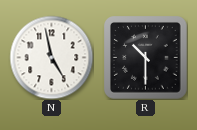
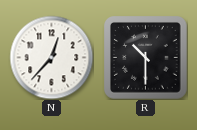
N: 4:58 -> 12:37 (51, 57)
